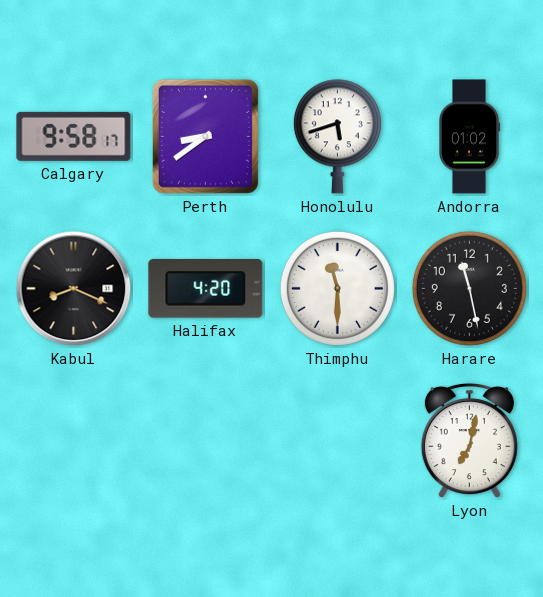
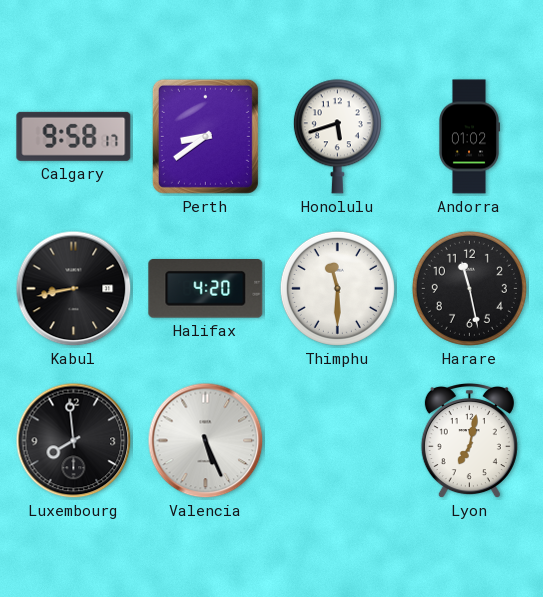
Kabul: 8:19 -> 8:43 (74, 289)
Luxembourg: none -> 7:59 (74, 441)
Valencia: none -> 5:26 (206, 441)
